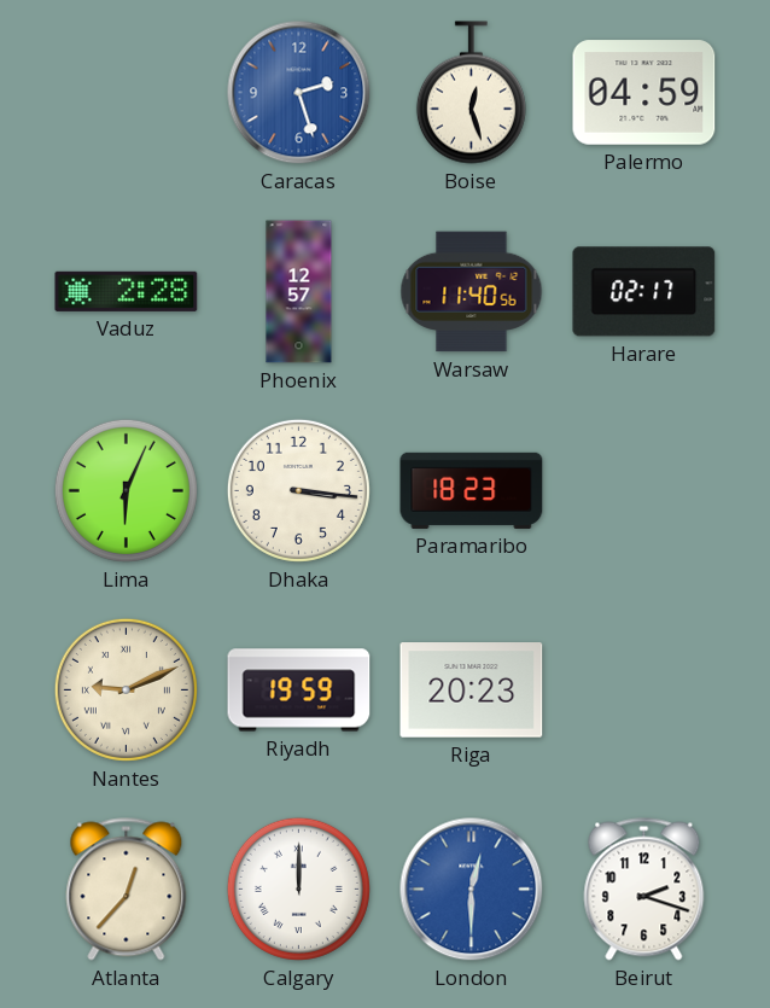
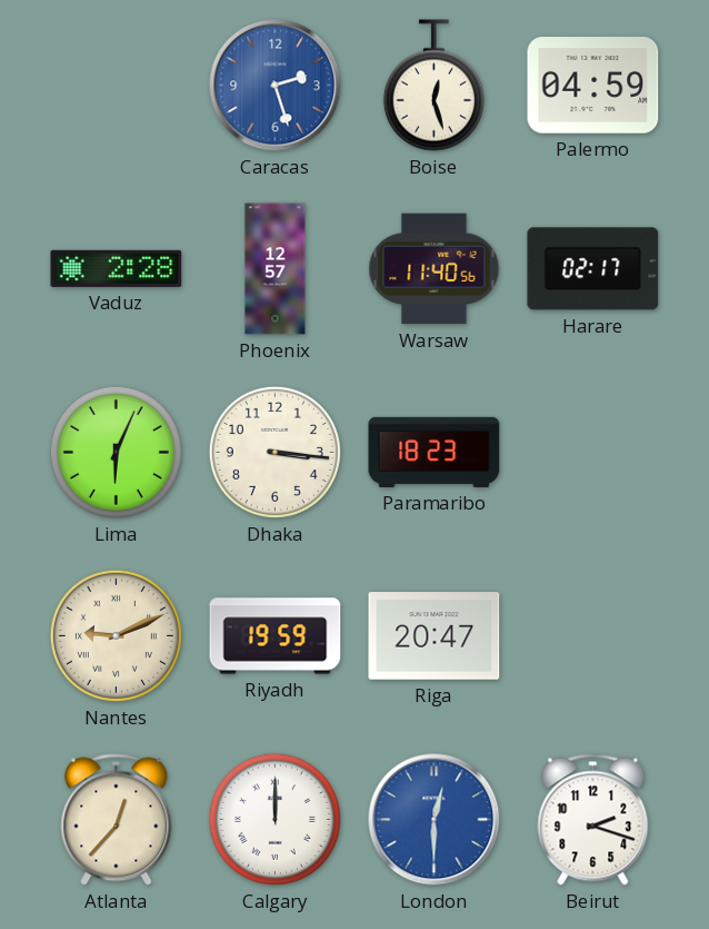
Riga: 20:23 -> 20:47 (435, 636)
